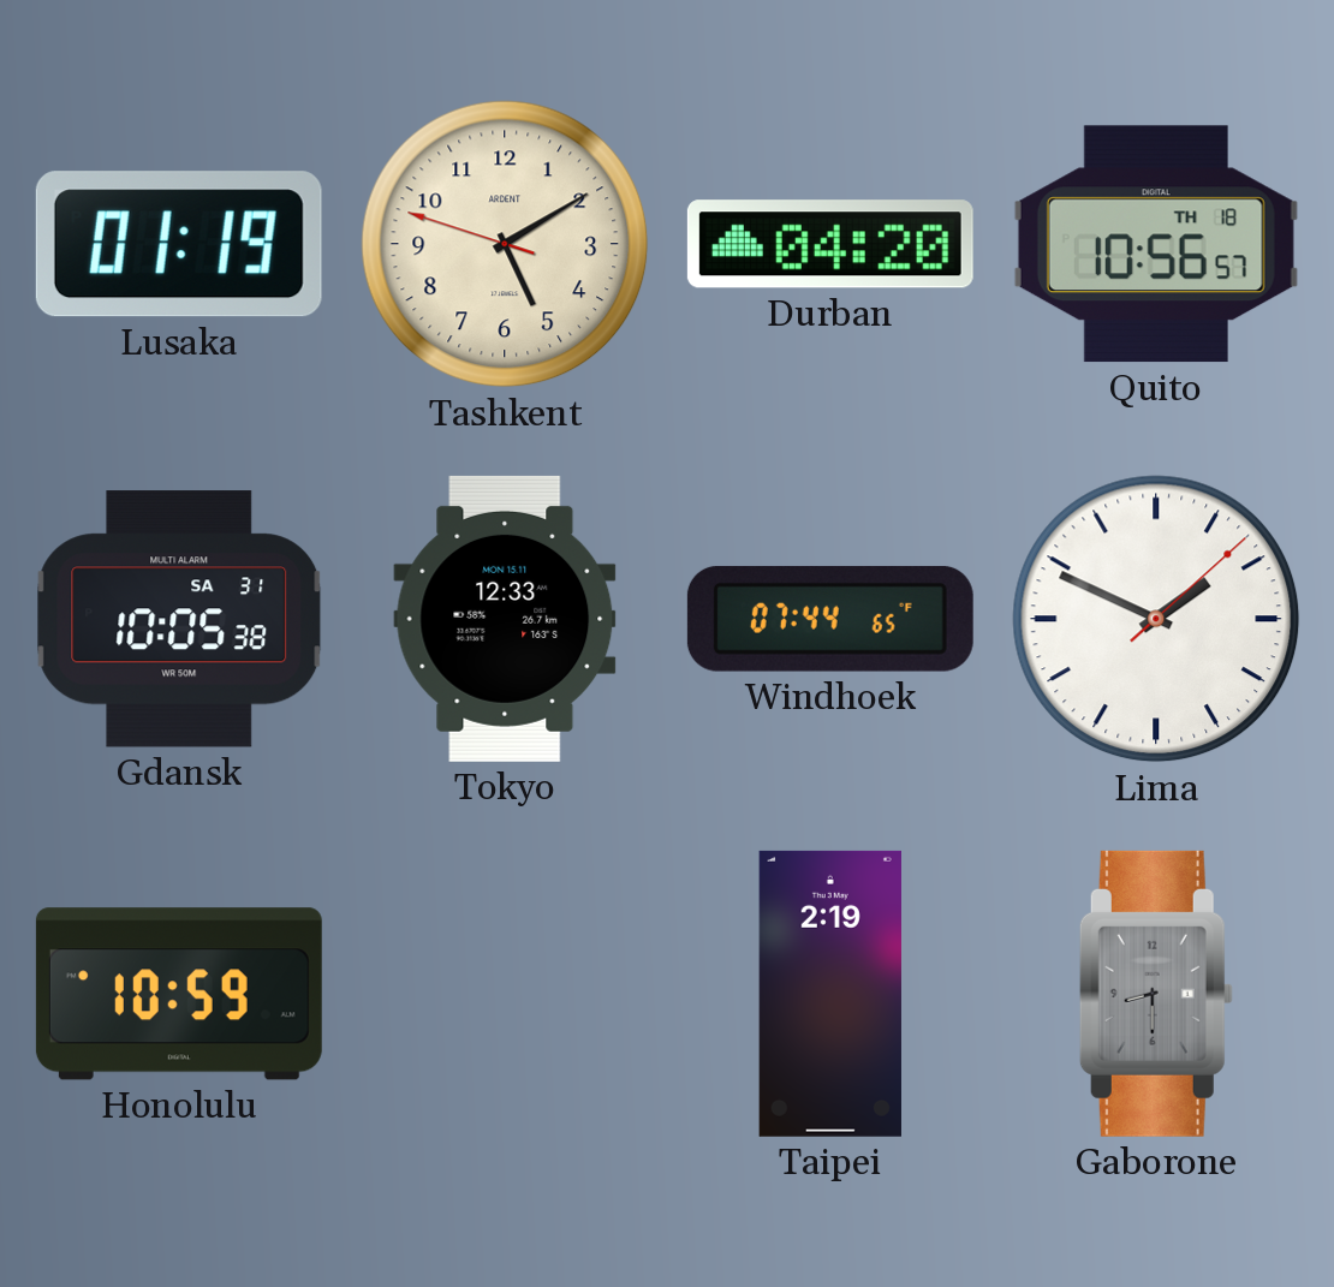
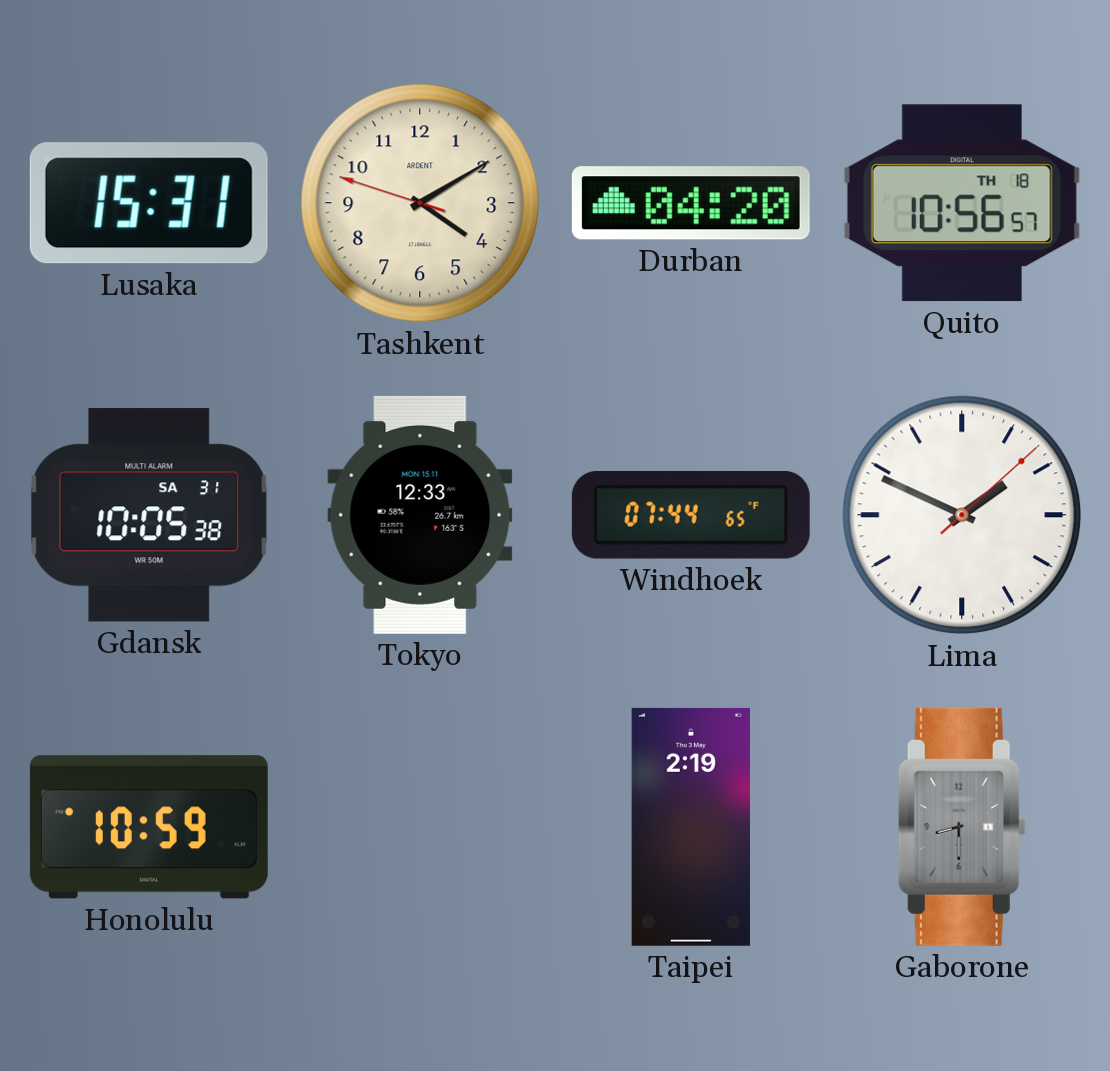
Lusaka: 01:19 -> 15:31 (149, 203)
Tashkent: 5:09 -> 4:09 (420, 203)
